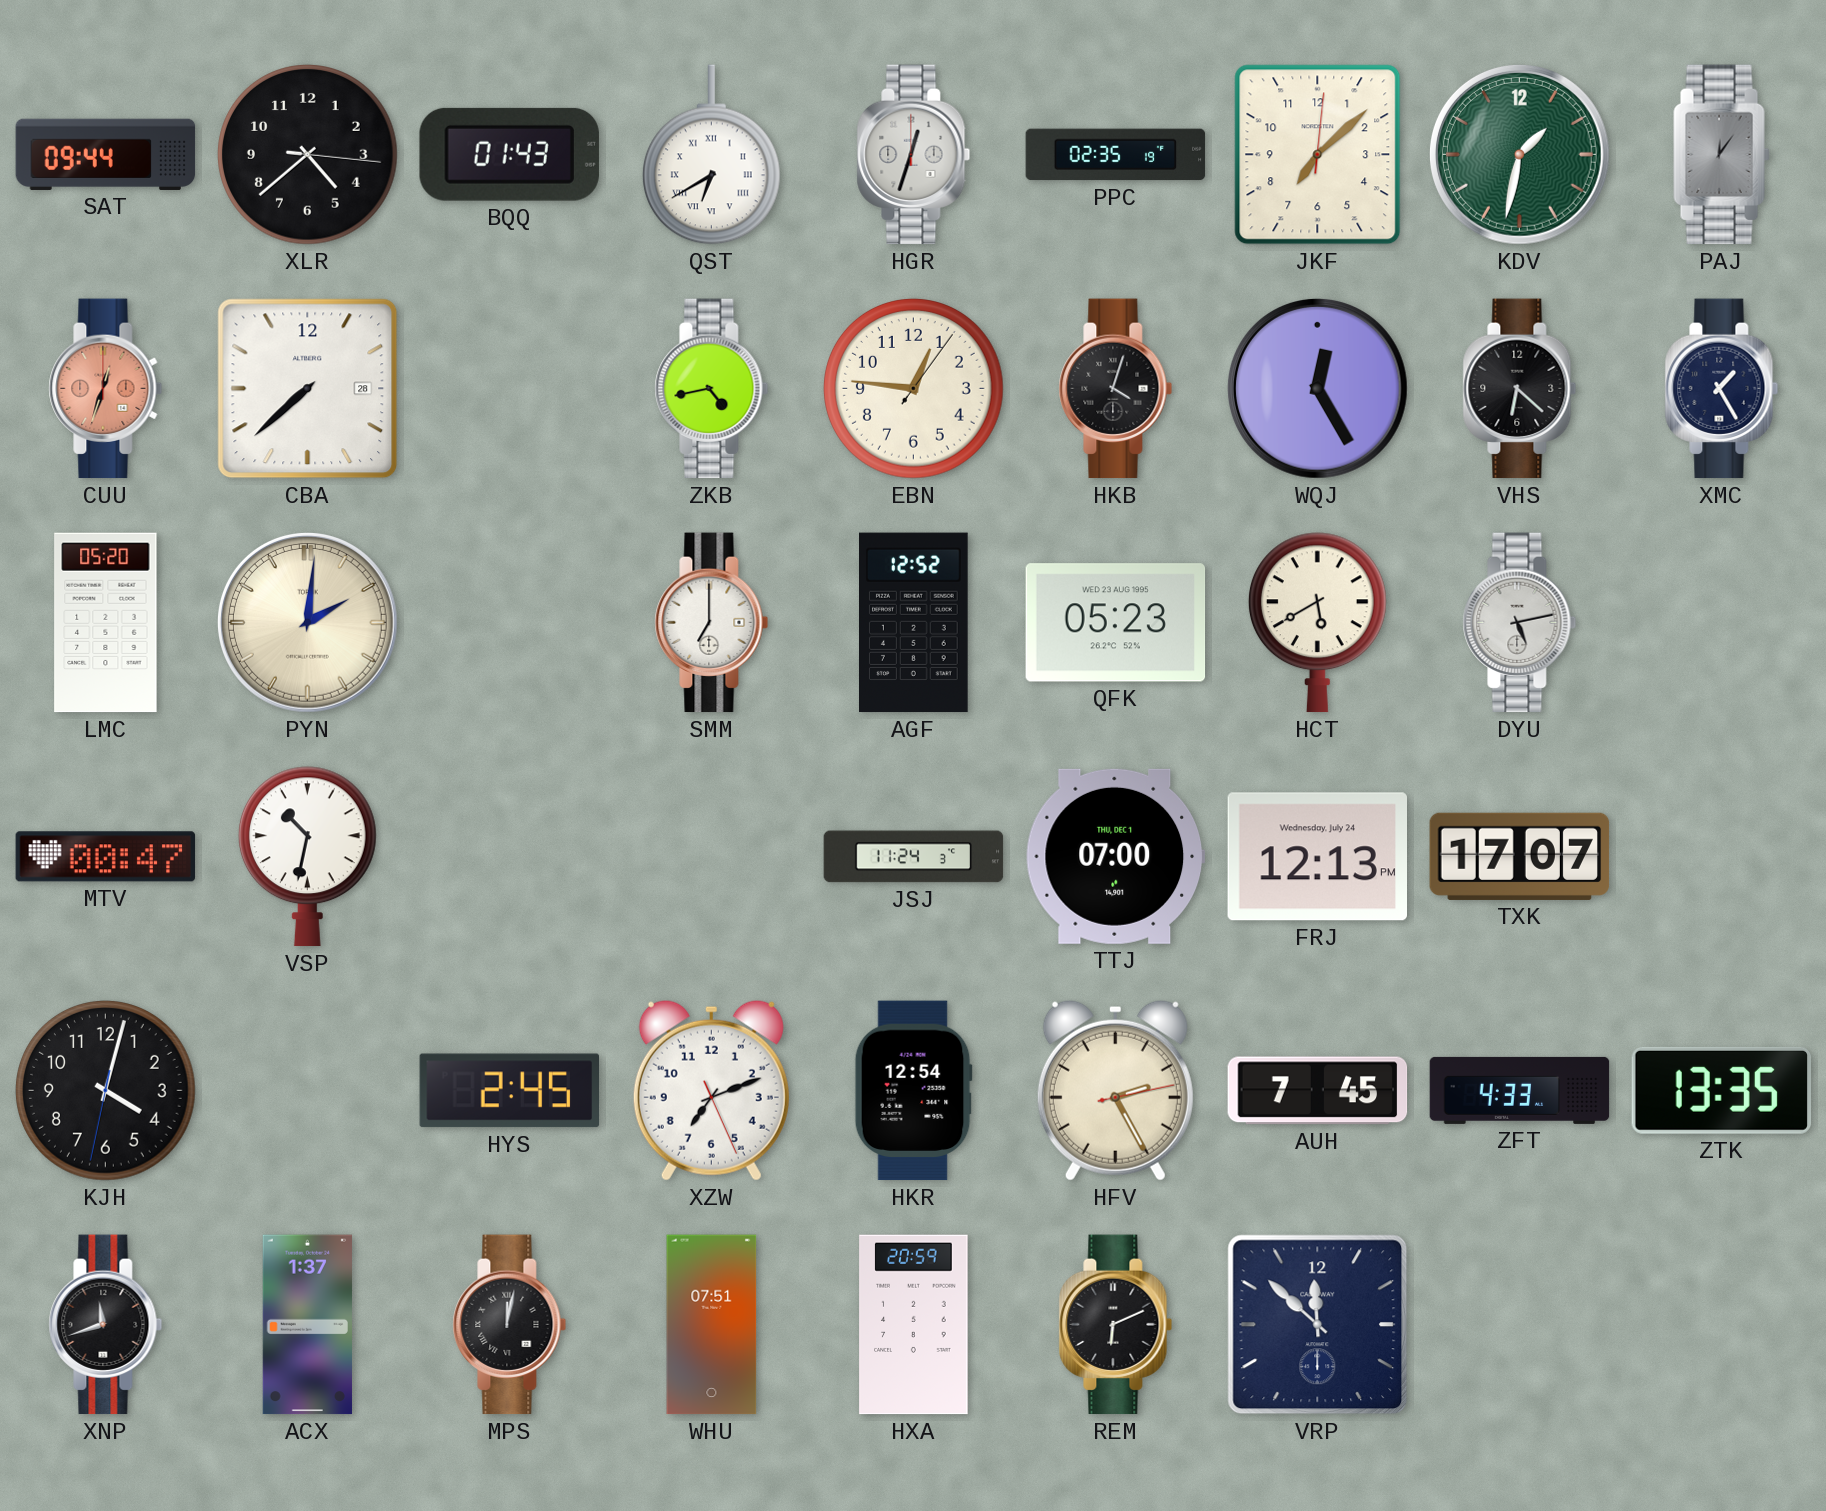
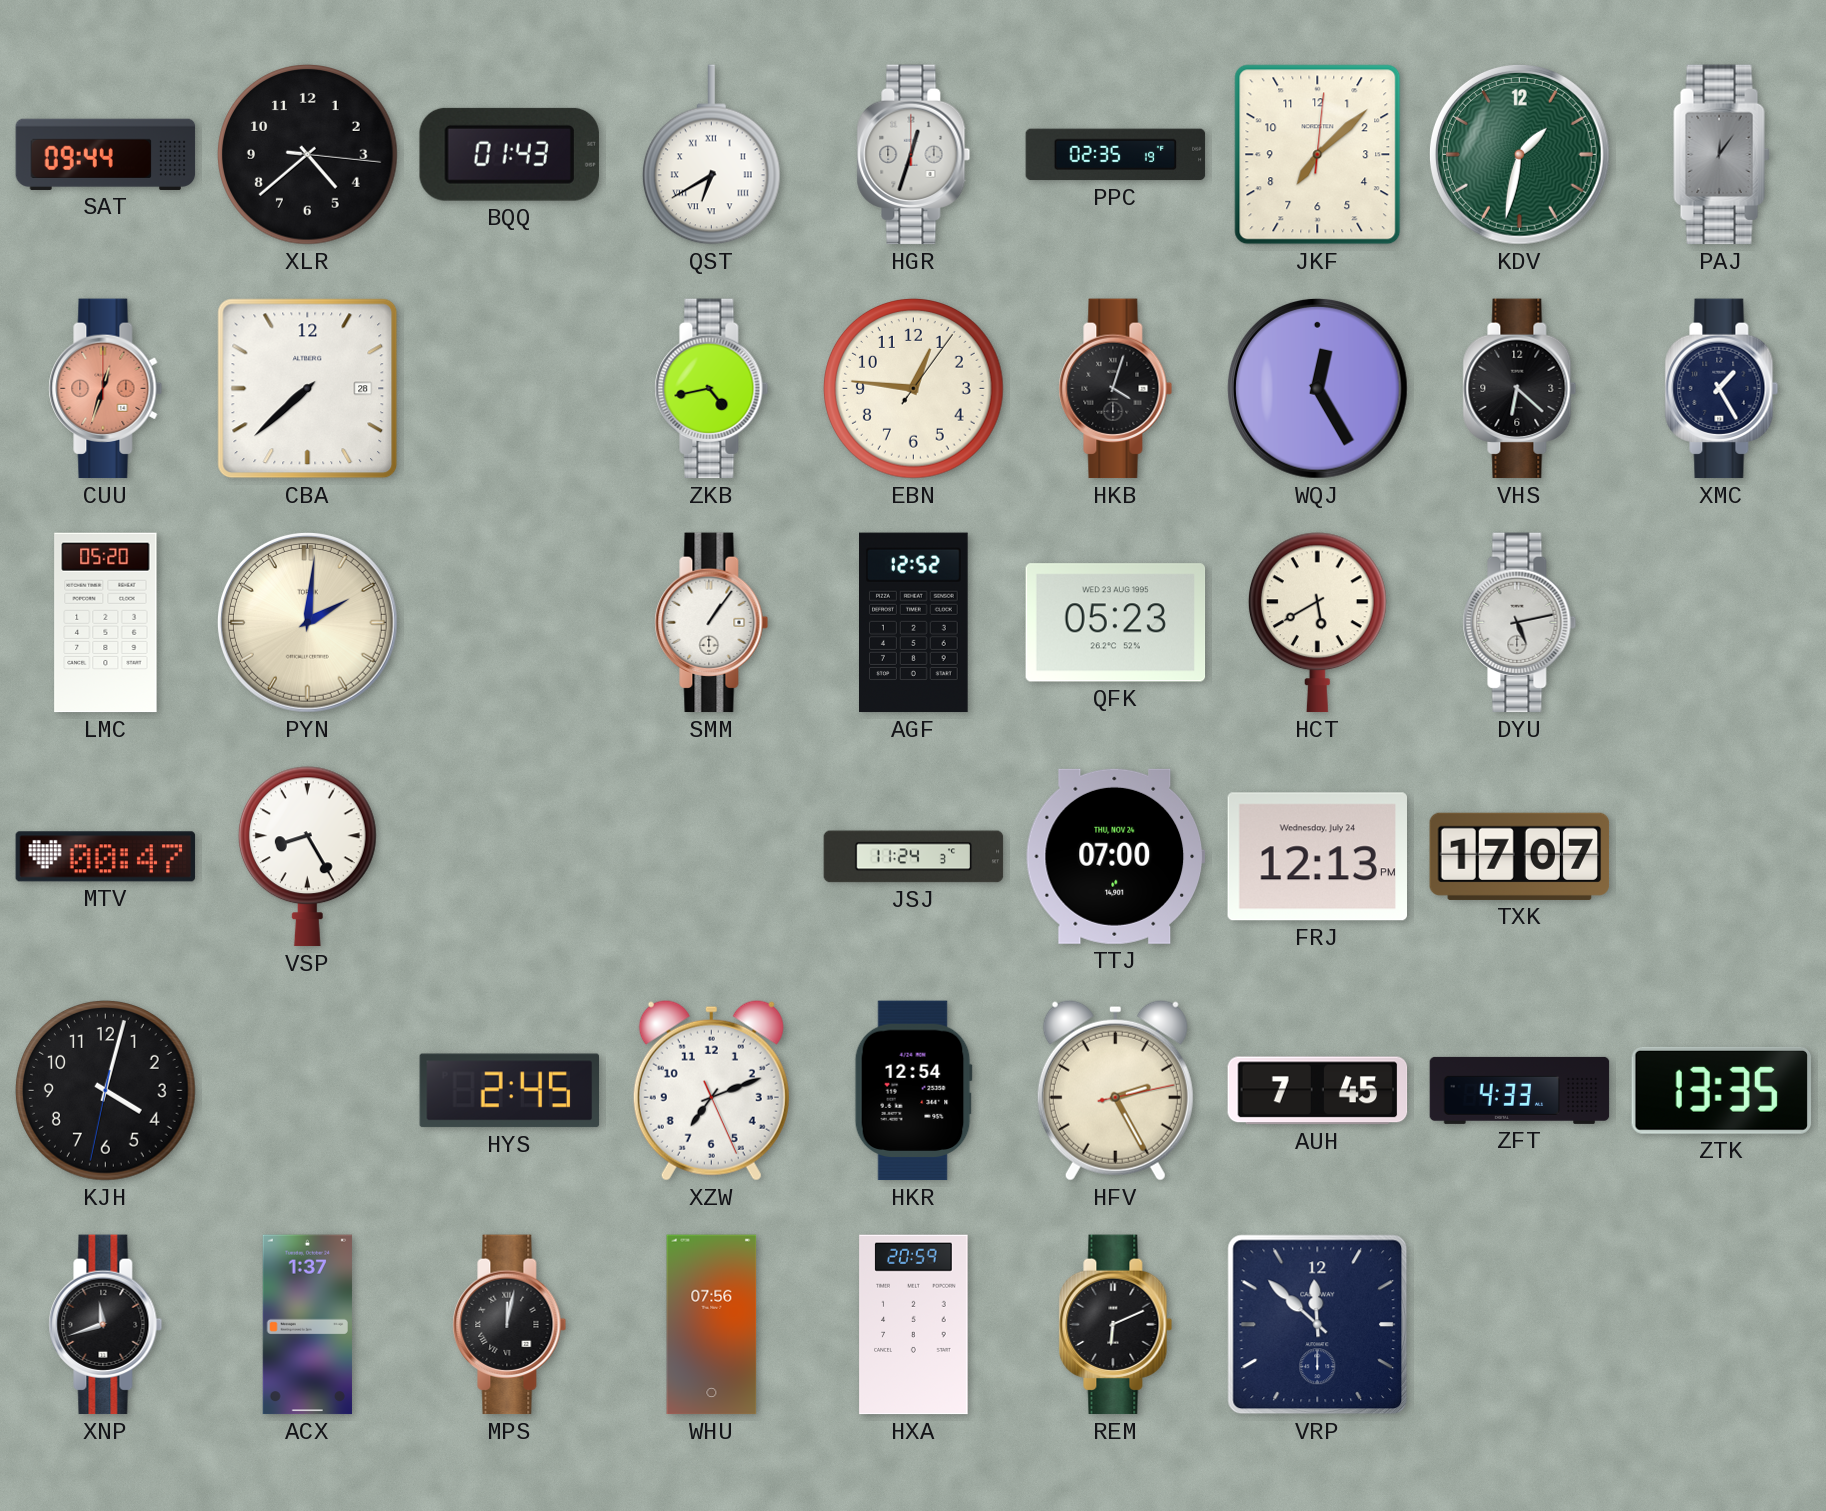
SMM: 7:00 -> 1:06 (712, 623)
VSP: 10:32 -> 8:25 (307, 857)
TTJ date: THU, DEC 1 -> THU, NOV 24 (1115, 856)
WHU: 07:51 -> 07:56 (712, 1325)
